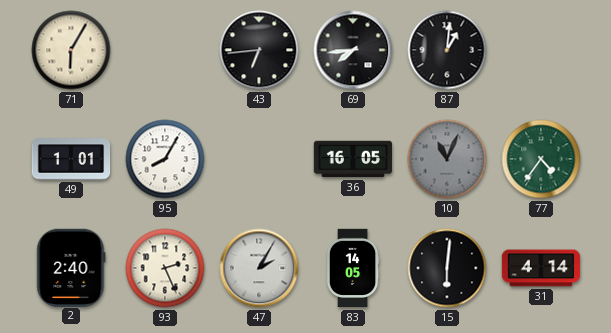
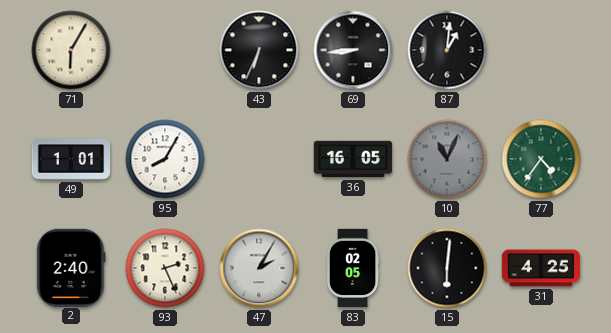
43: 6:44 -> 6:34 (259, 50)
69: 7:44 -> 8:44 (353, 50)
83: 14:05 -> 02:05 (353, 268)
31: 4:14 -> 4:25 (541, 268)
